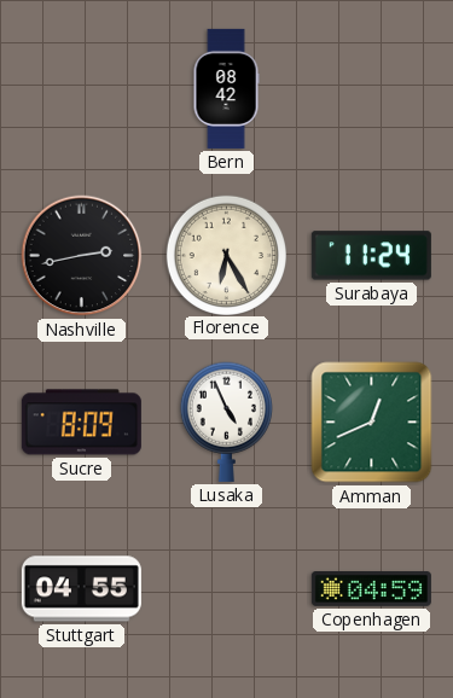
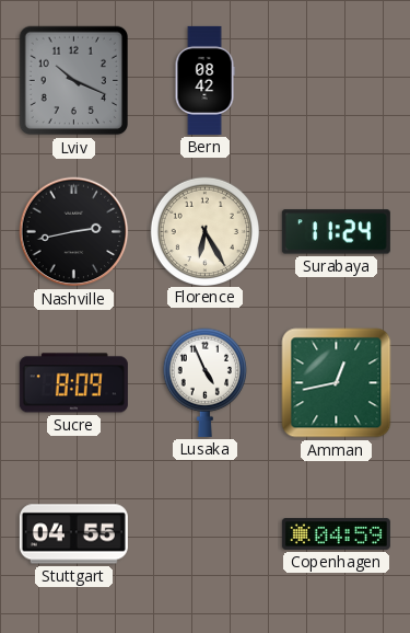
Lviv: none -> 10:19 (74, 81)
Amman: 12:41 -> 12:43 (337, 383)
